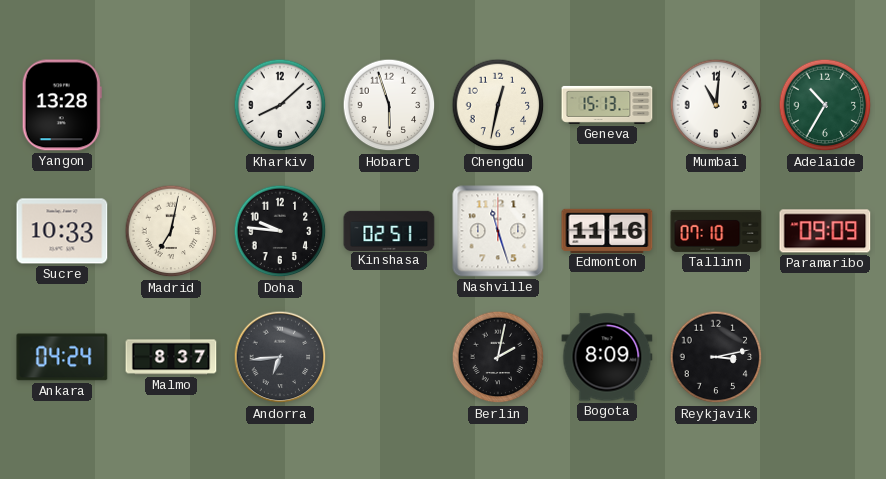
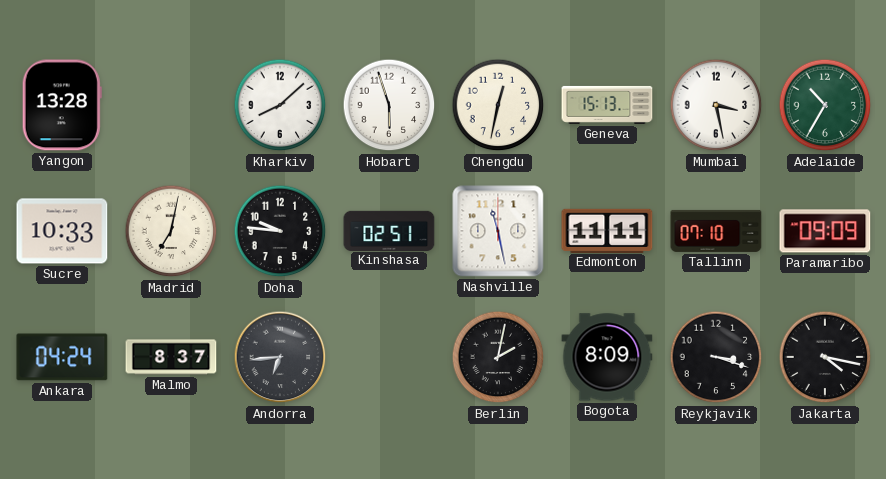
Mumbai: 11:01 -> 3:28 (716, 105)
Nashville: 11:27 -> 11:28 (498, 231)
Edmonton: 11:16 -> 11:11 (607, 230)
Reykjavik: 3:13 -> 3:18 (716, 357)
Jakarta: none -> 4:17 (825, 357)
